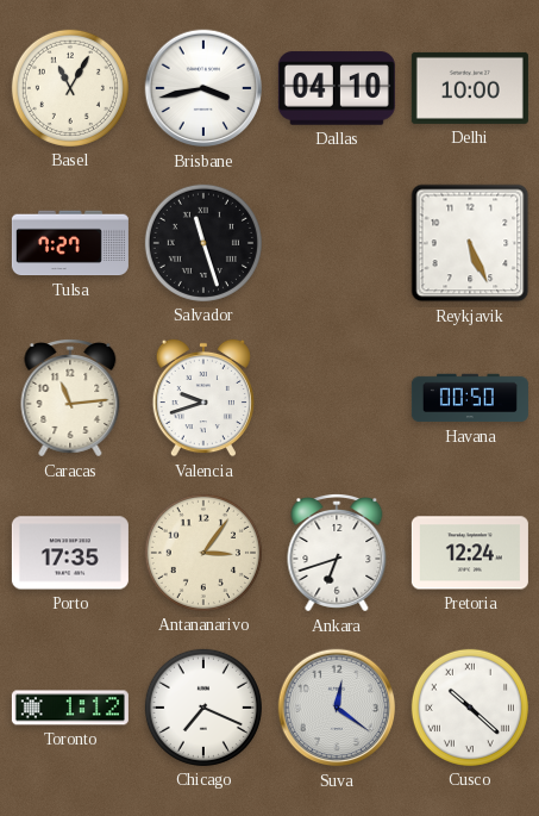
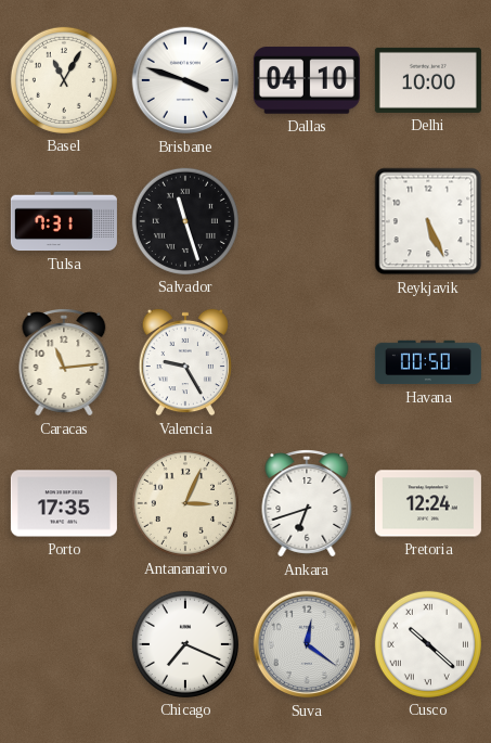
Brisbane: 3:43 -> 3:48 (185, 80)
Tulsa: 7:27 -> 7:31 (64, 221)
Valencia: 9:42 -> 9:25 (184, 362)
Antananarivo: 3:06 -> 3:04 (185, 503)
Toronto: 1:12 -> none (70, 708)
